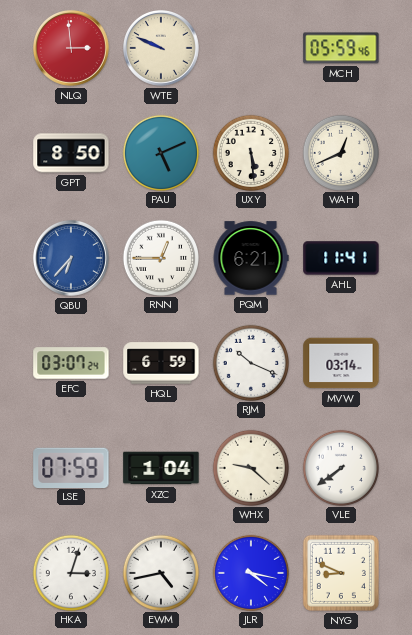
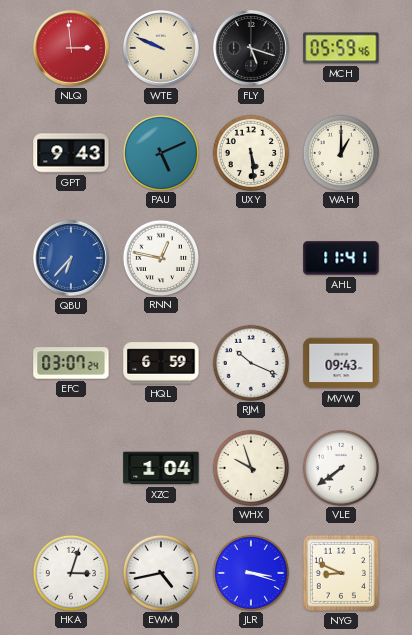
FLY: none -> 5:18 (251, 48)
GPT: 8:50 -> 9:43 (71, 153)
WAH: 12:41 -> 1:00 (340, 152)
RNN: 12:45 -> 12:47 (160, 257)
PQM: 6:21 -> none (251, 258)
MVW: 03:14 -> 09:43 (341, 363)
LSE: 07:59 -> none (71, 467)
WHX: 9:22 -> 9:57 (250, 467)
JLR: 4:17 -> 3:18 (250, 572)
